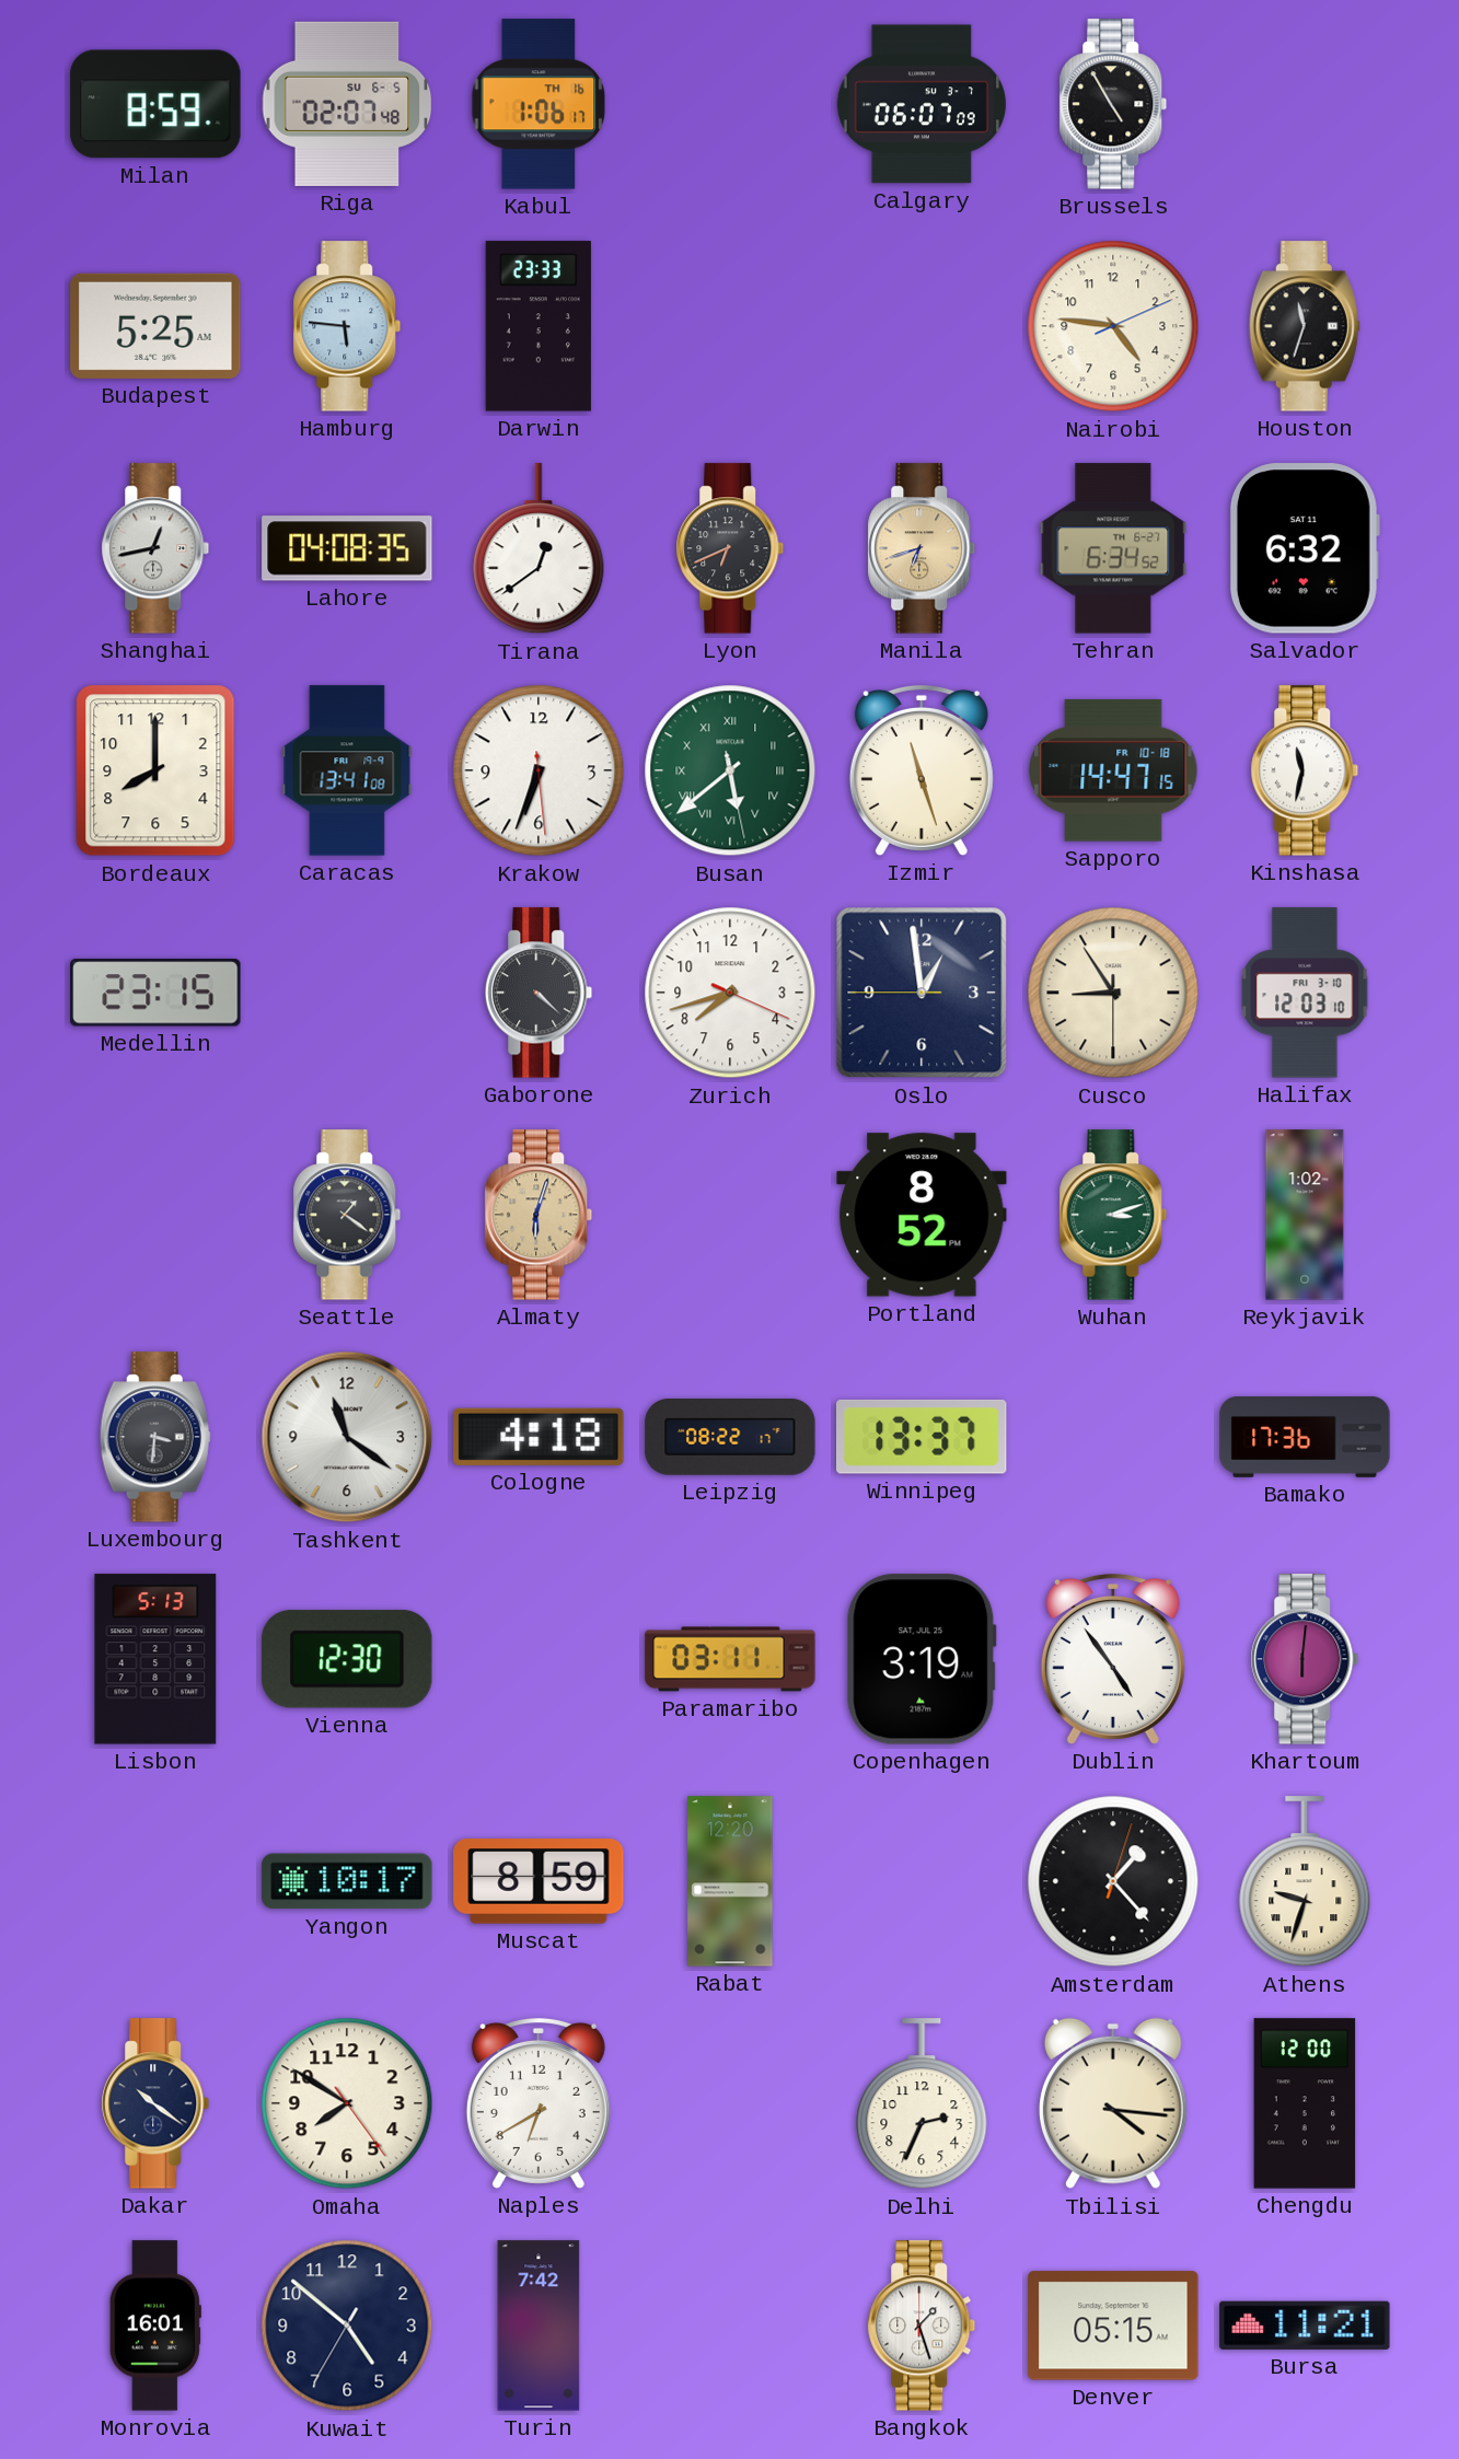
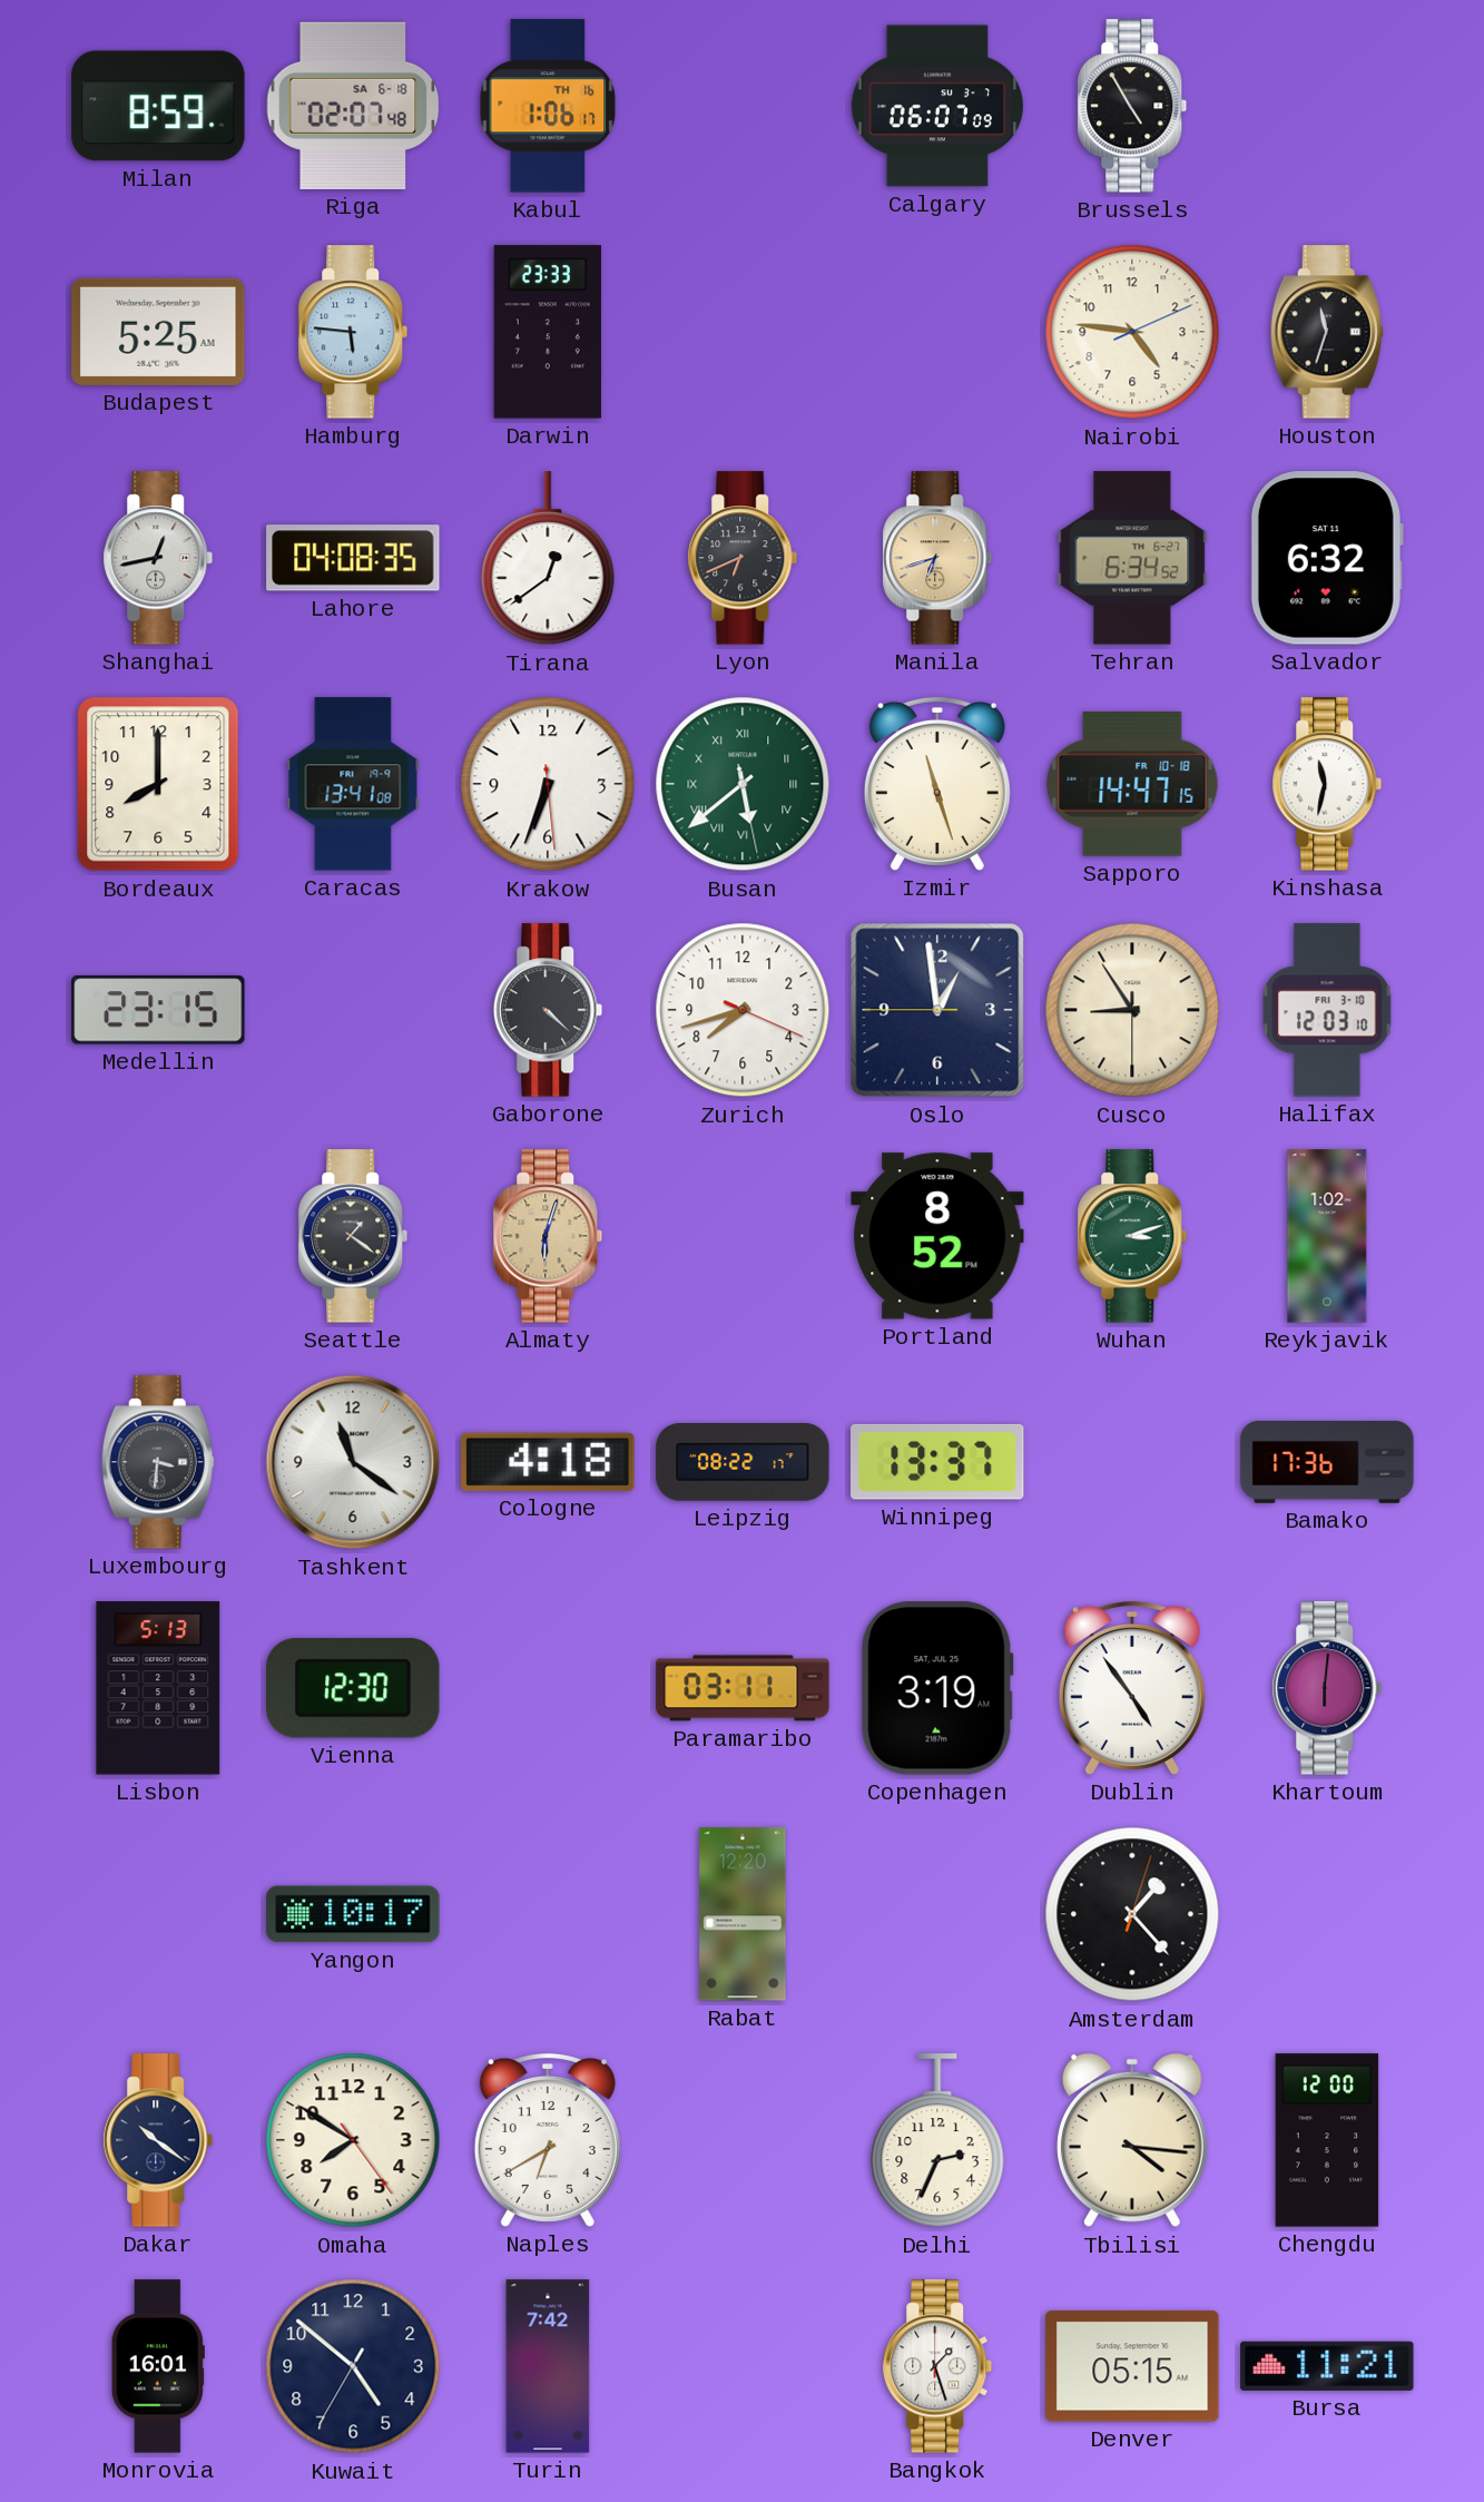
Riga date: SU 6-5 -> SA 6-18 (353, 106)
Muscat: 8:59 -> none (539, 1881)
Athens: 9:33 -> none (1305, 1882)
